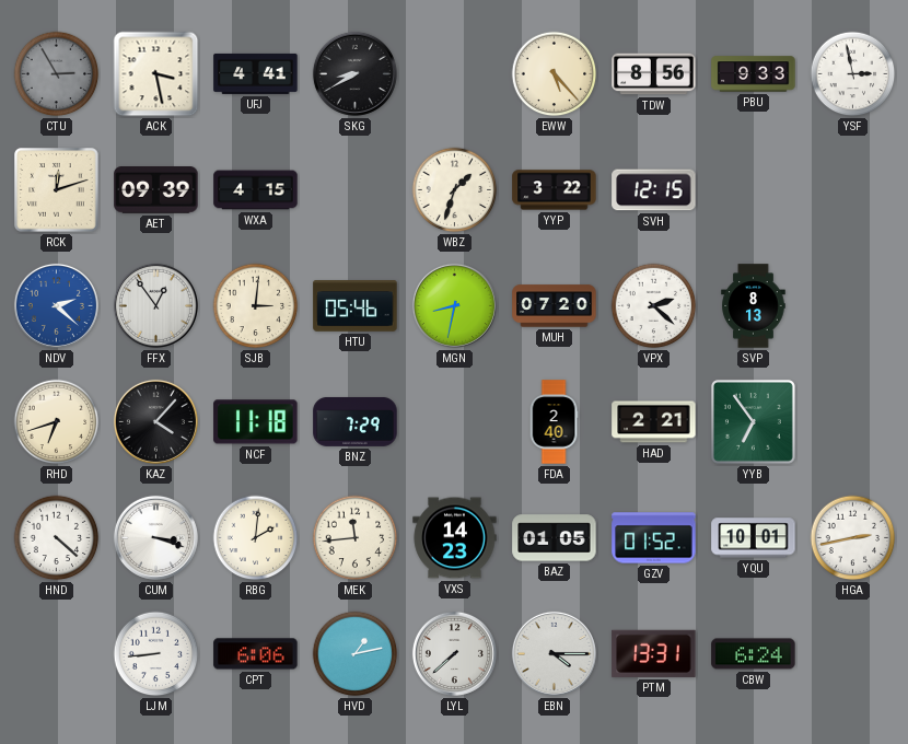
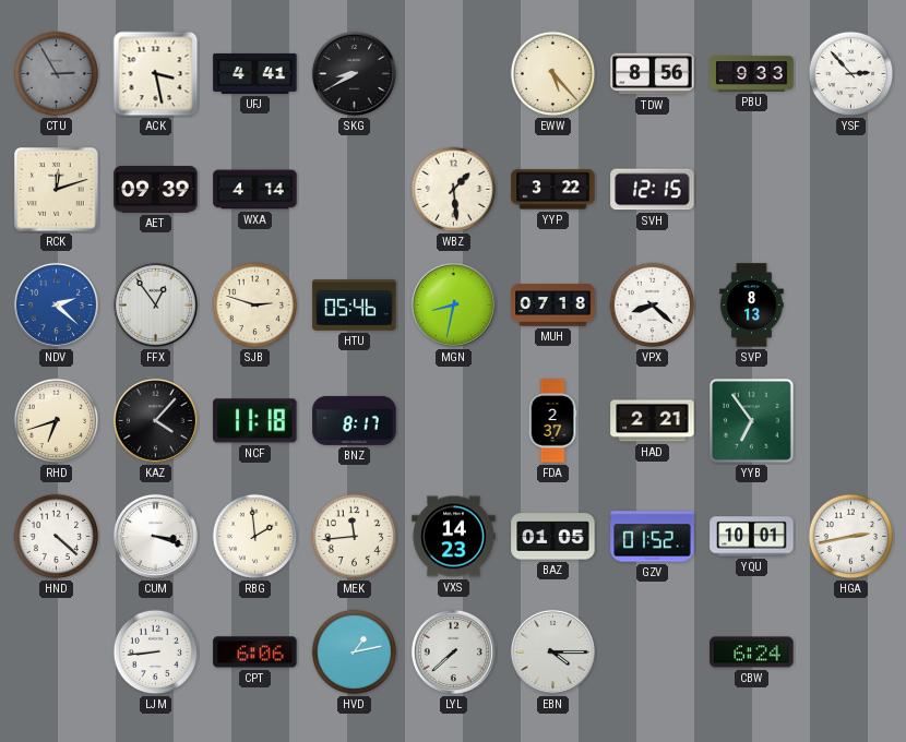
YSF: 2:58 -> 2:53 (851, 74)
WXA: 4:15 -> 4:14 (255, 190)
WBZ: 1:33 -> 1:29 (454, 190)
SJB: 3:01 -> 2:48 (255, 306)
MUH: 07:20 -> 07:18 (553, 306)
VPX: 2:22 -> 8:22 (653, 306)
BNZ: 7:29 -> 8:17 (355, 420)
FDA: 2:40 -> 2:37 (552, 421)
RBG: 2:01 -> 1:59 (255, 537)
PTM: 13:31 -> none (654, 653)
